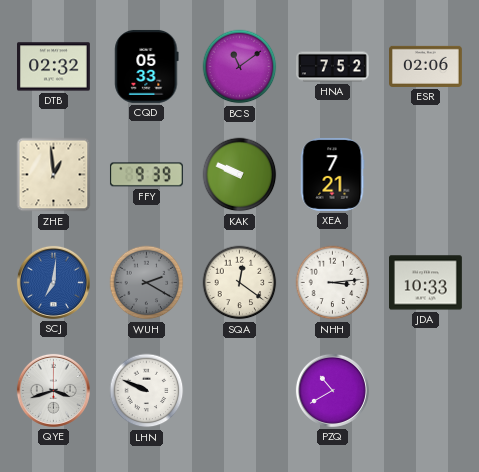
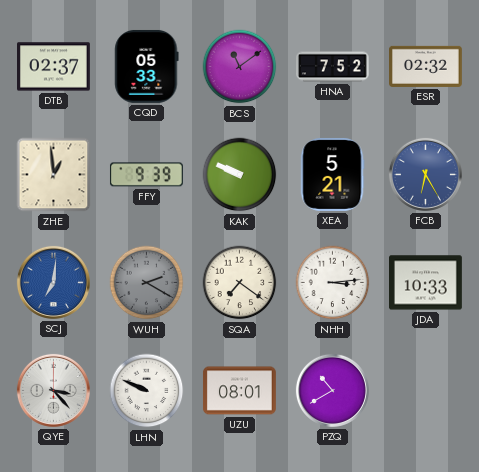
DTB: 02:32 -> 02:37 (54, 67)
ESR: 02:06 -> 02:32 (426, 66)
XEA: 7:21 -> 5:21 (332, 174)
FCB: none -> 6:25 (425, 174)
SQA: 12:21 -> 7:21 (240, 283)
QYE: 3:42 -> 3:23 (53, 390)
UZU: none -> 08:01 (240, 391)
